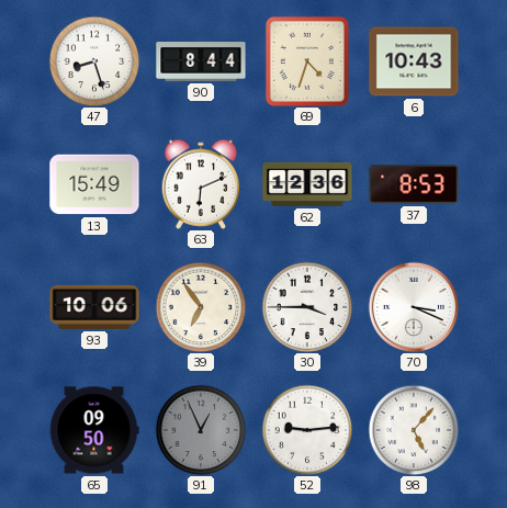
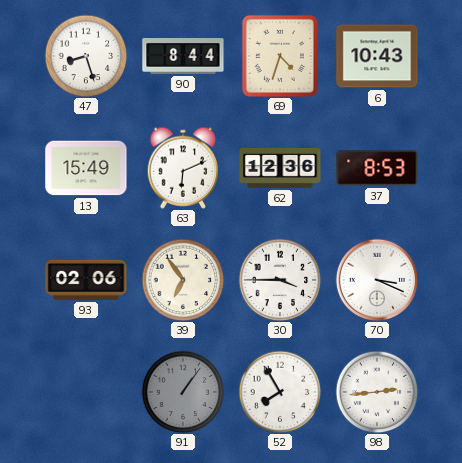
93: 10:06 -> 02:06 (86, 280)
65: 09:50 -> none (94, 430)
91: 12:56 -> 1:06 (183, 392)
52: 9:14 -> 7:55 (280, 392)
98: 5:07 -> 2:44 (377, 392)
